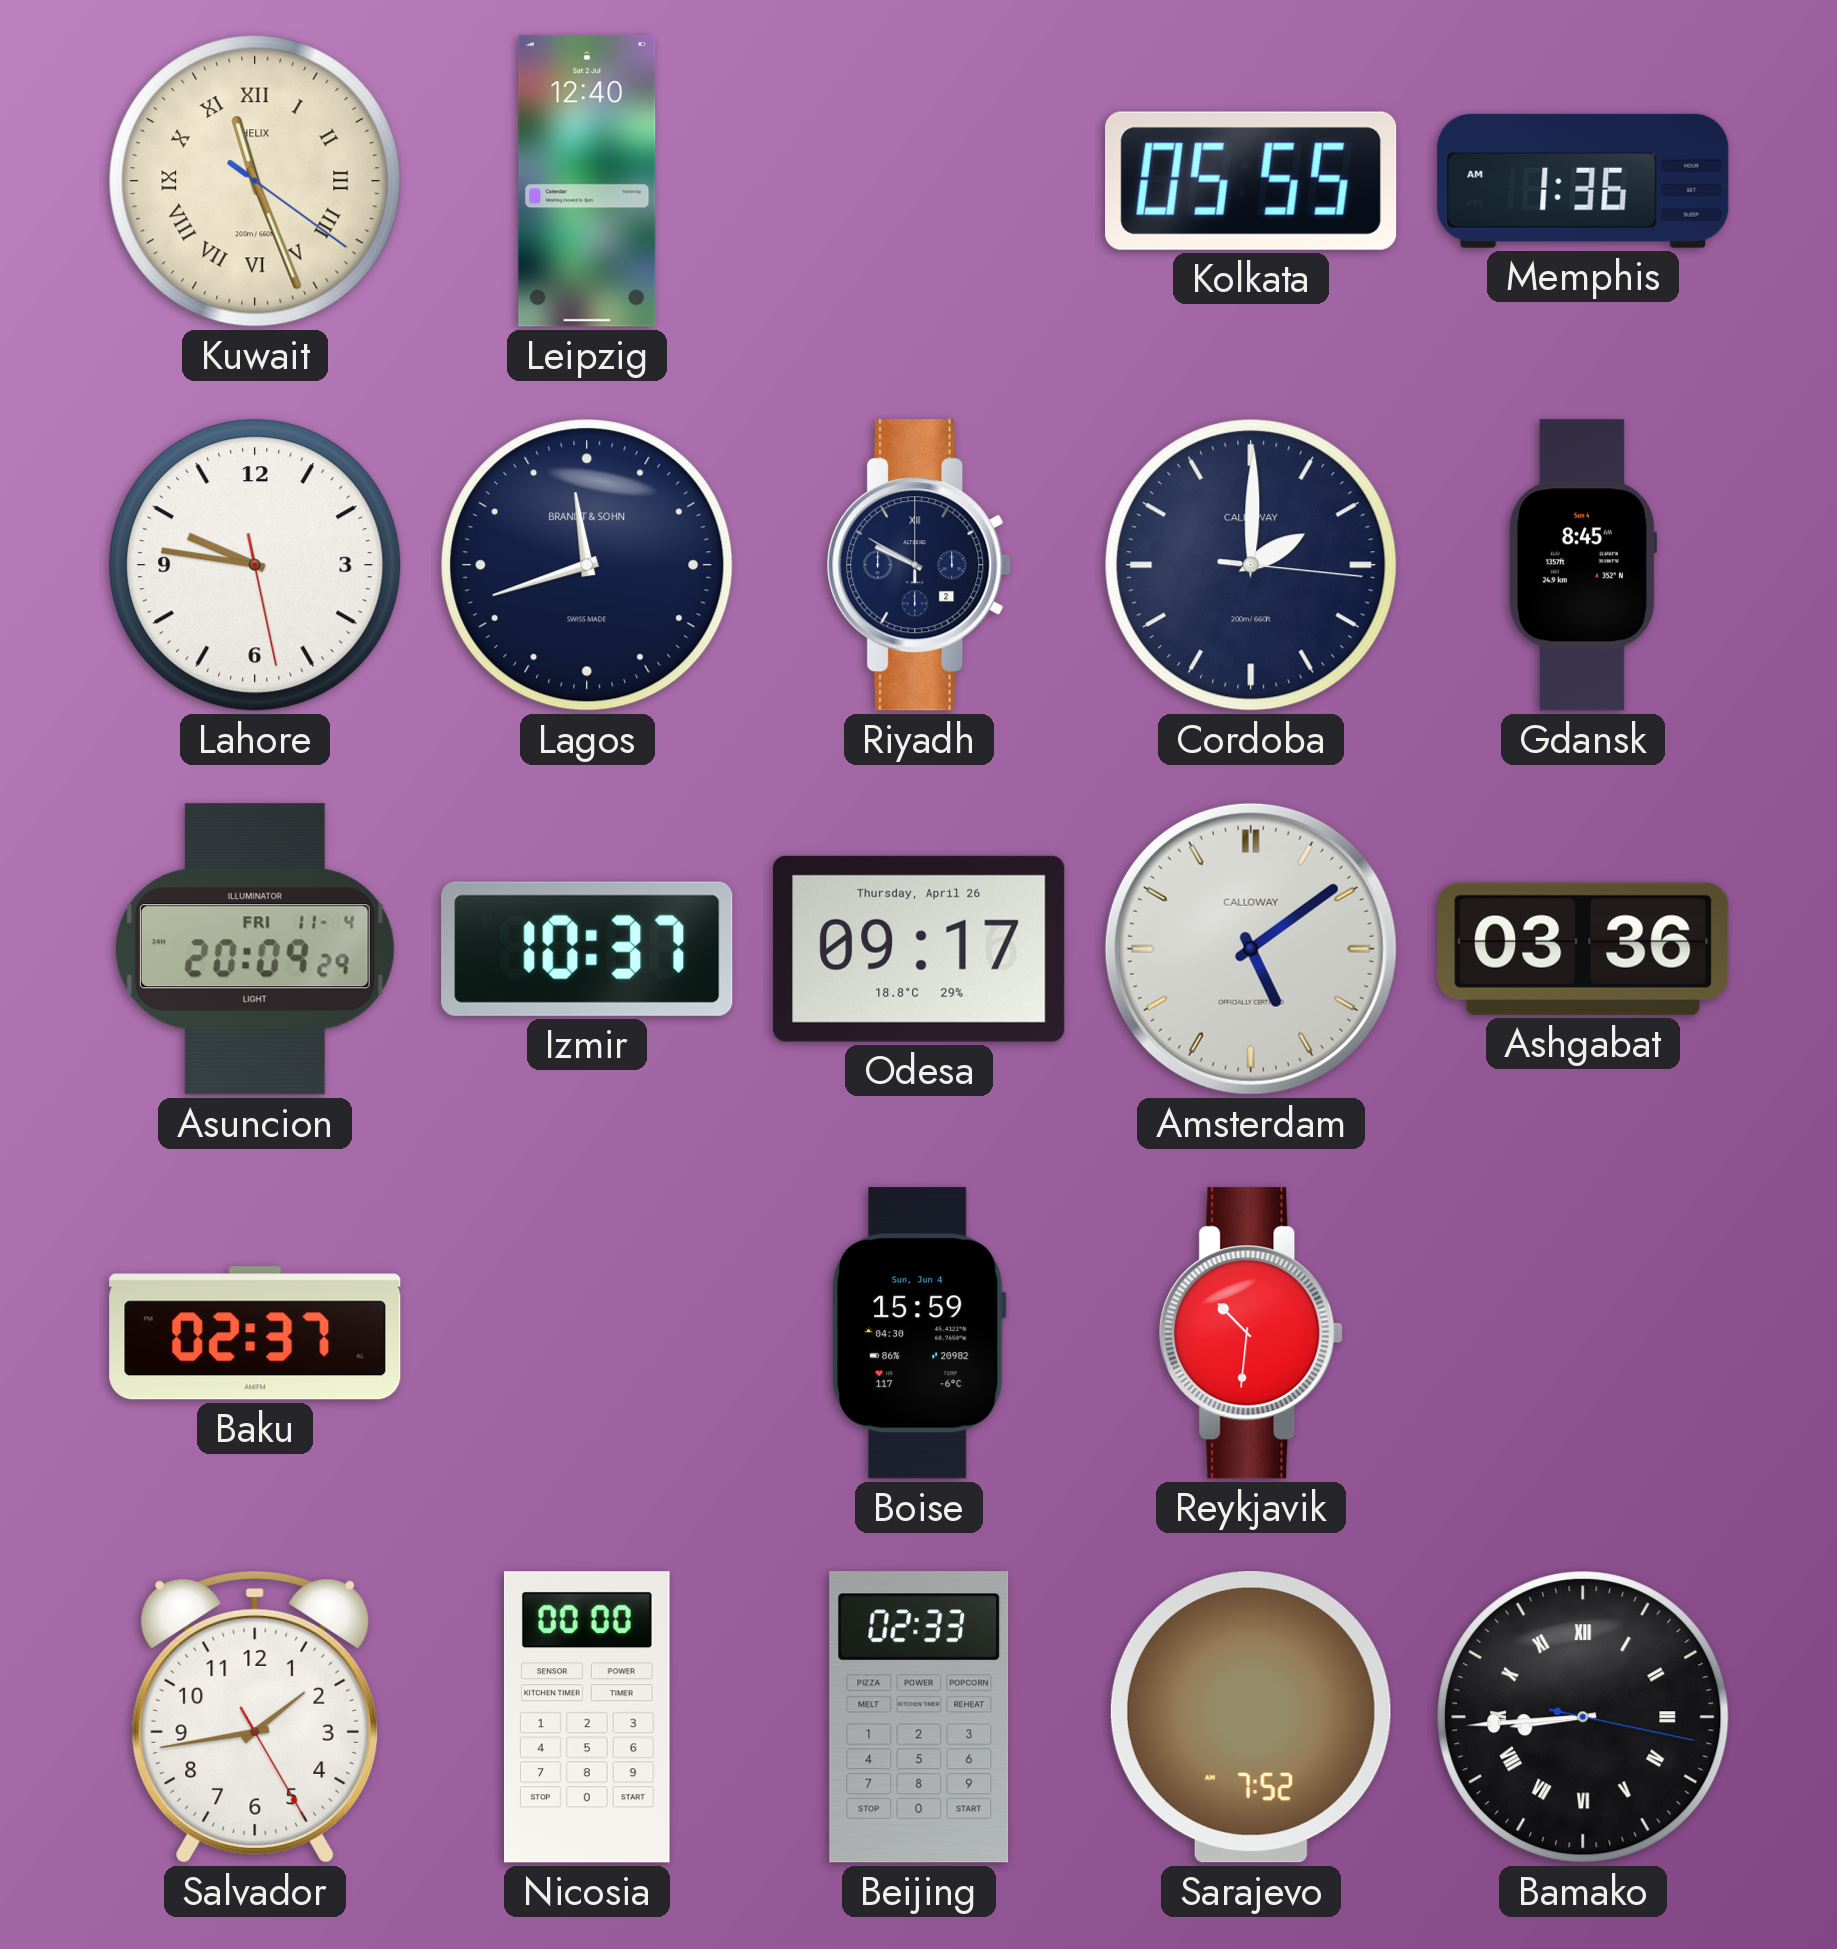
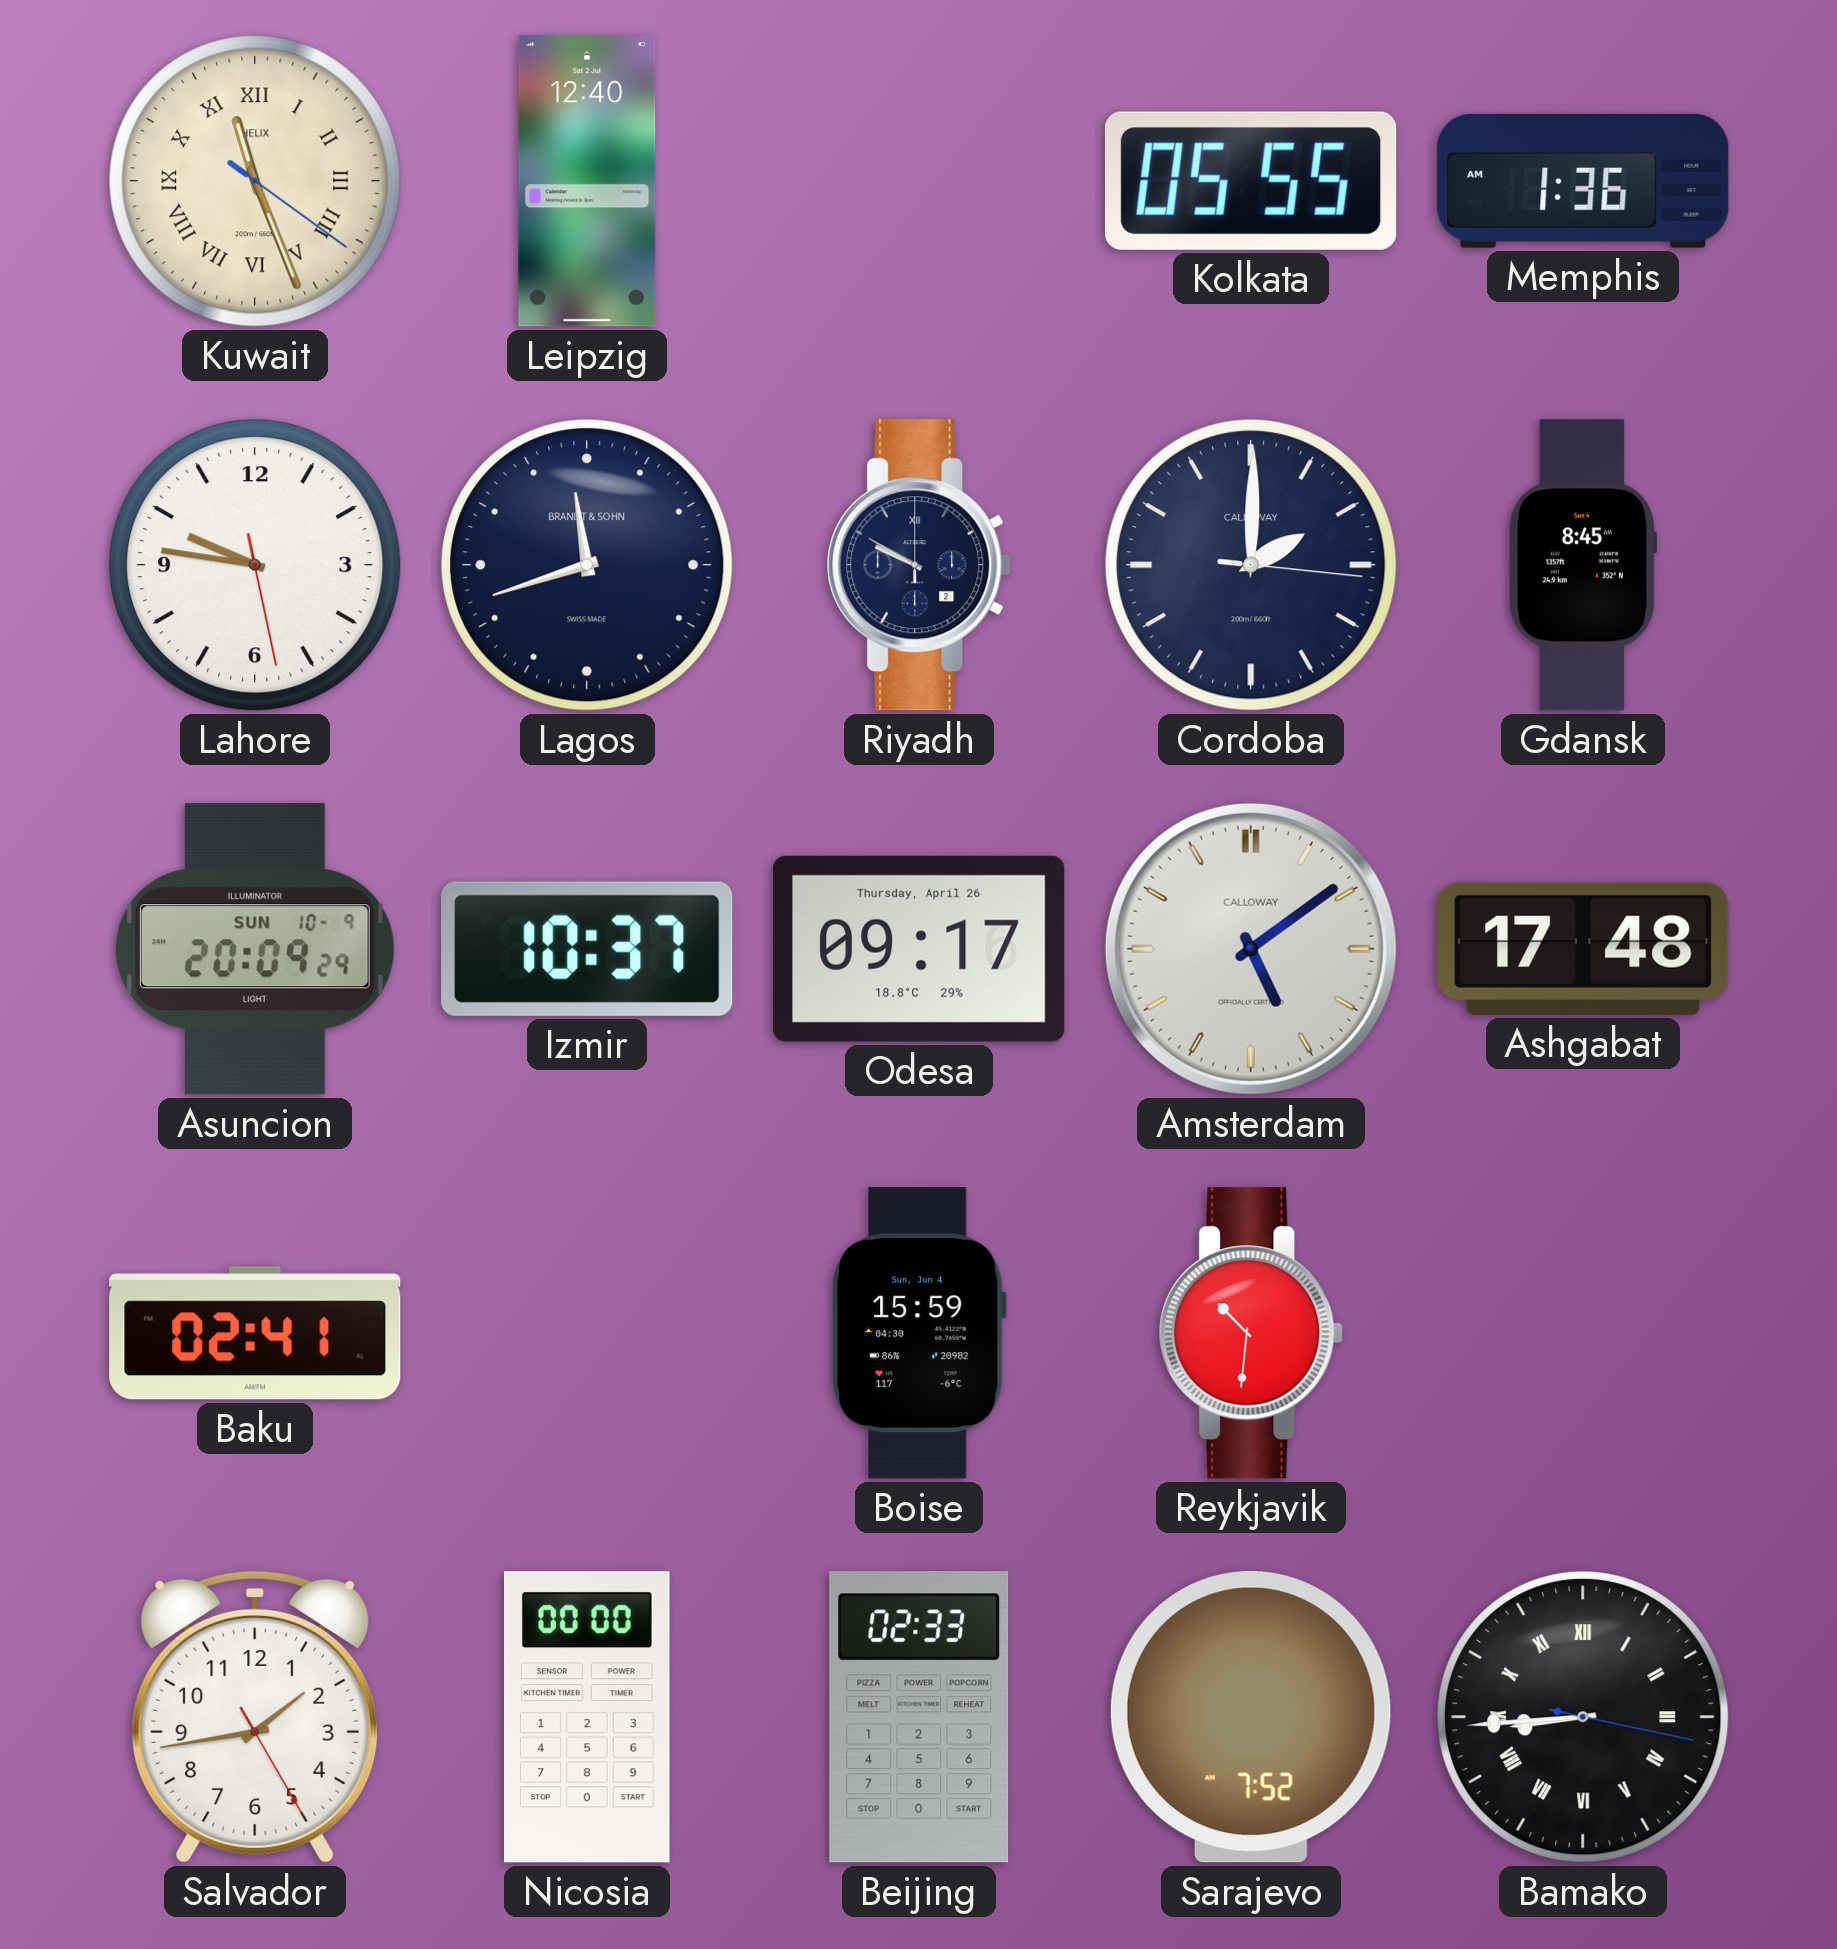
Asuncion date: FRI 11-4 -> SUN 10-9 (255, 949)
Ashgabat: 03:36 -> 17:48 (1583, 949)
Baku: 02:37 -> 02:41 (255, 1333)
